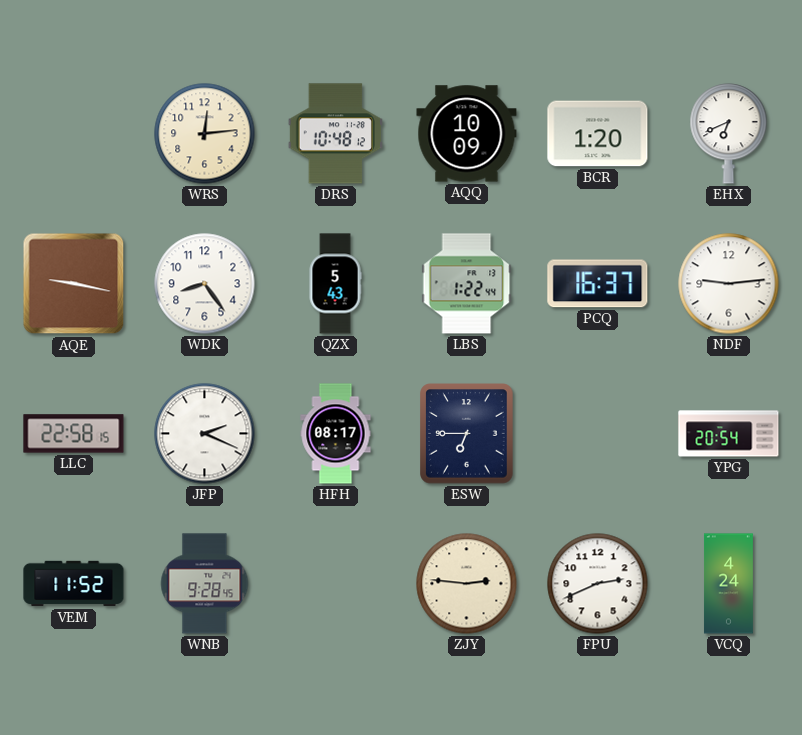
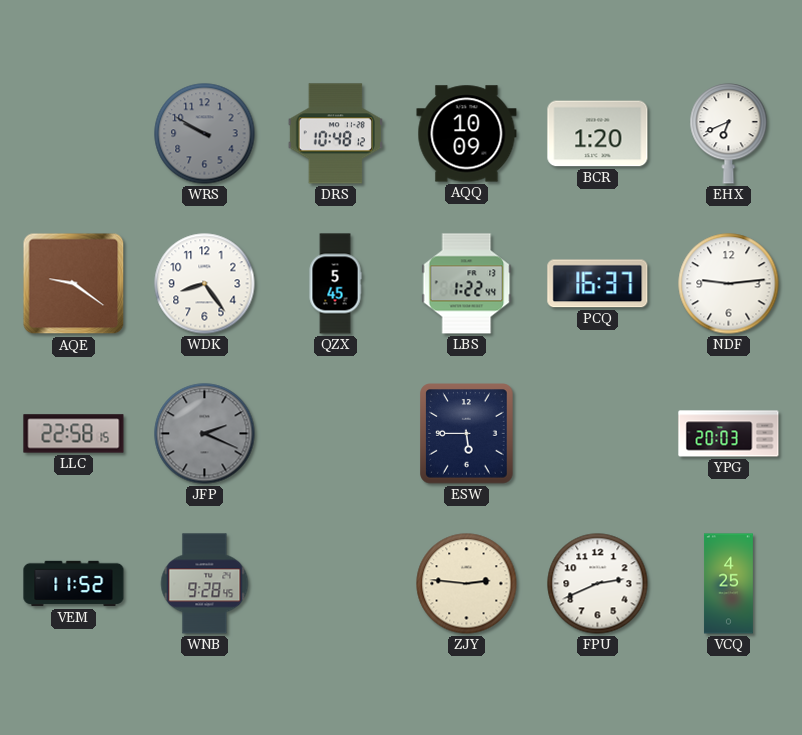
WRS: 12:14 -> 9:50 (205, 134)
WRS dial: cream -> grey (205, 134)
AQE: 9:17 -> 9:21 (74, 284)
QZX: 5:43 -> 5:45 (335, 284)
JFP dial: white -> grey (205, 434)
HFH: 08:17 -> none (336, 434)
ESW: 6:45 -> 5:45 (467, 434)
YPG: 20:54 -> 20:03 (729, 434)
VCQ: 4:24 -> 4:25 (728, 584)
